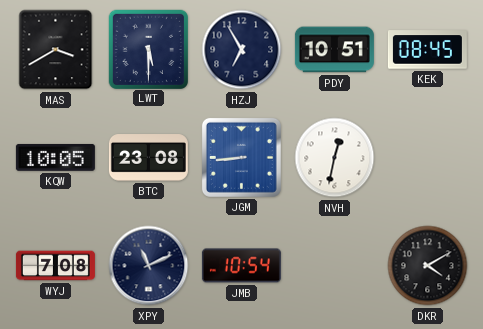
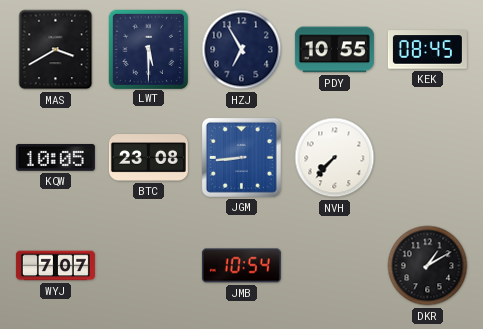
PDY: 10:51 -> 10:55 (334, 50)
NVH: 12:32 -> 7:37 (335, 158)
WYJ: 7:08 -> 7:07 (55, 266)
XPY: 11:11 -> none (149, 266)
DKR: 4:10 -> 1:10 (428, 266)
